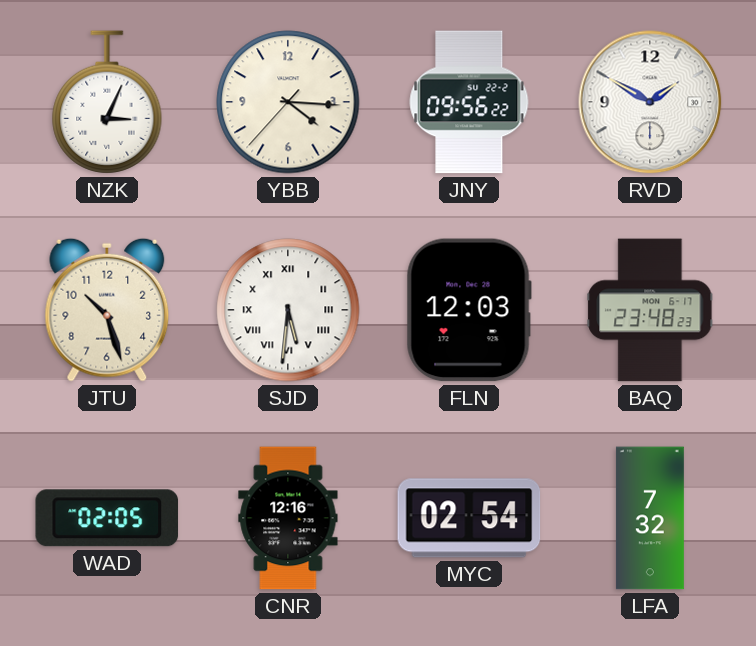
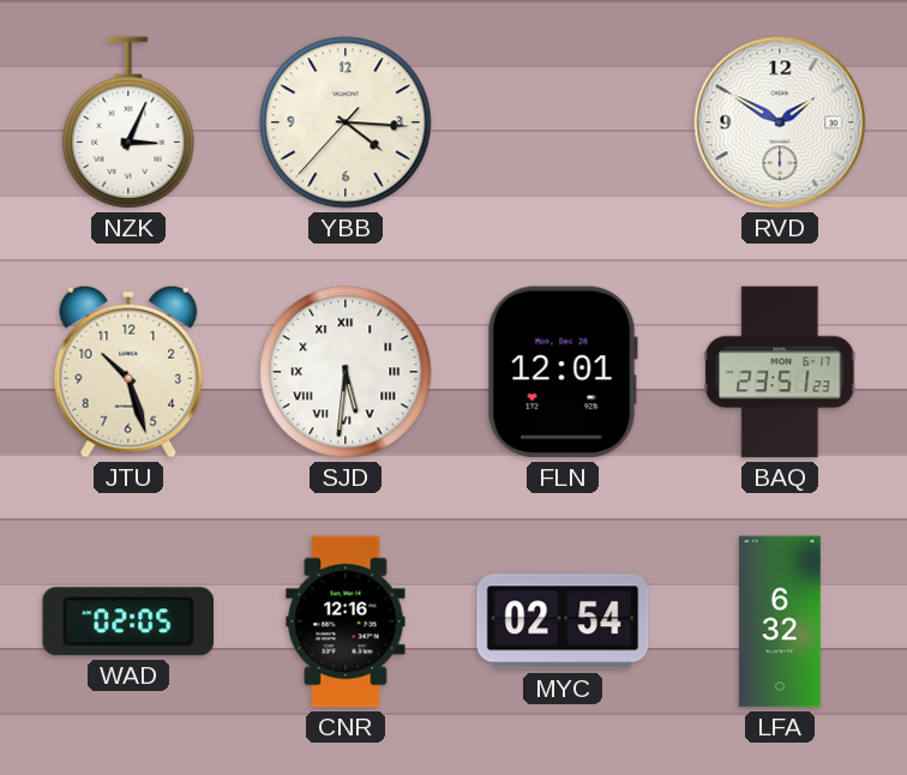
JNY: 09:56 -> none (469, 102)
FLN: 12:03 -> 12:01 (563, 372)
BAQ: 23:48 -> 23:51 (780, 372)
LFA: 7:32 -> 6:32 (780, 621)
